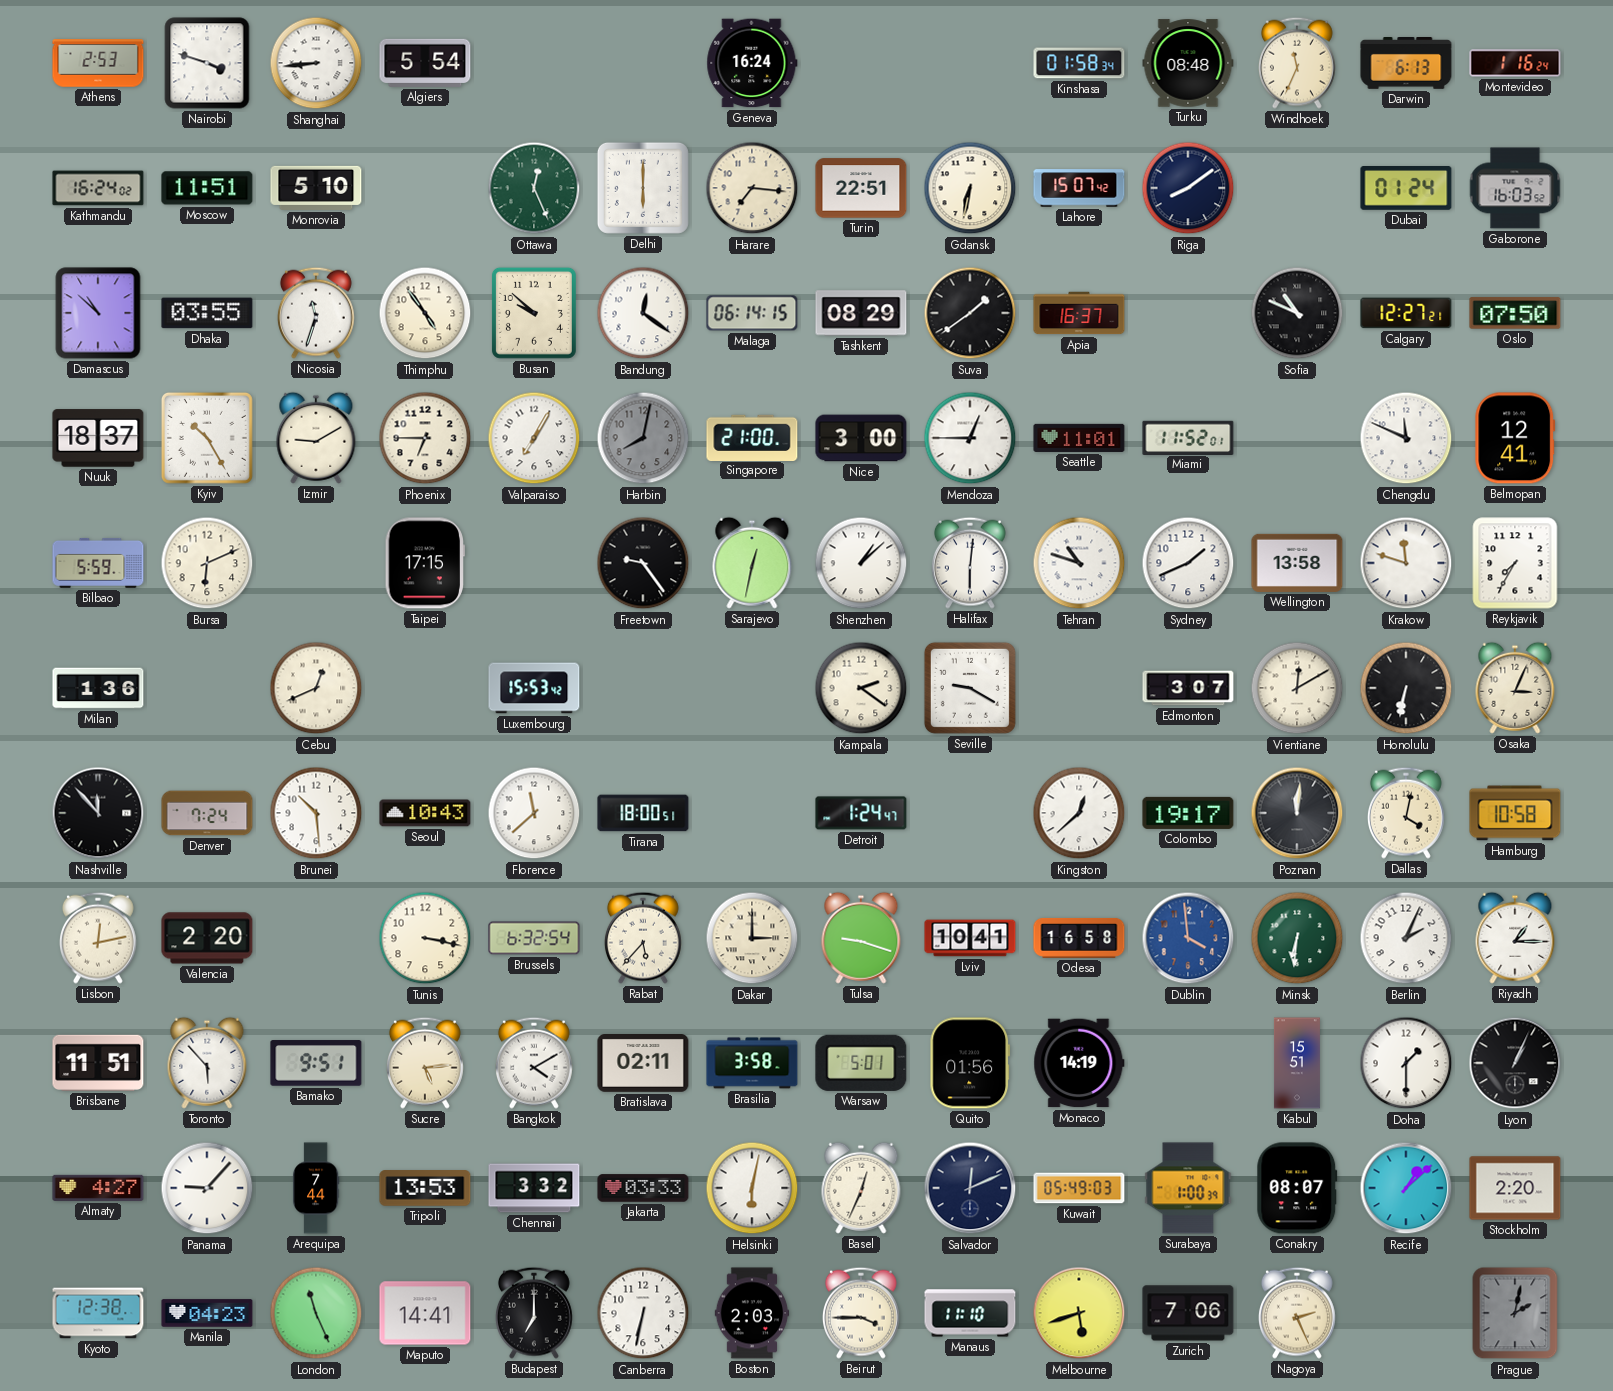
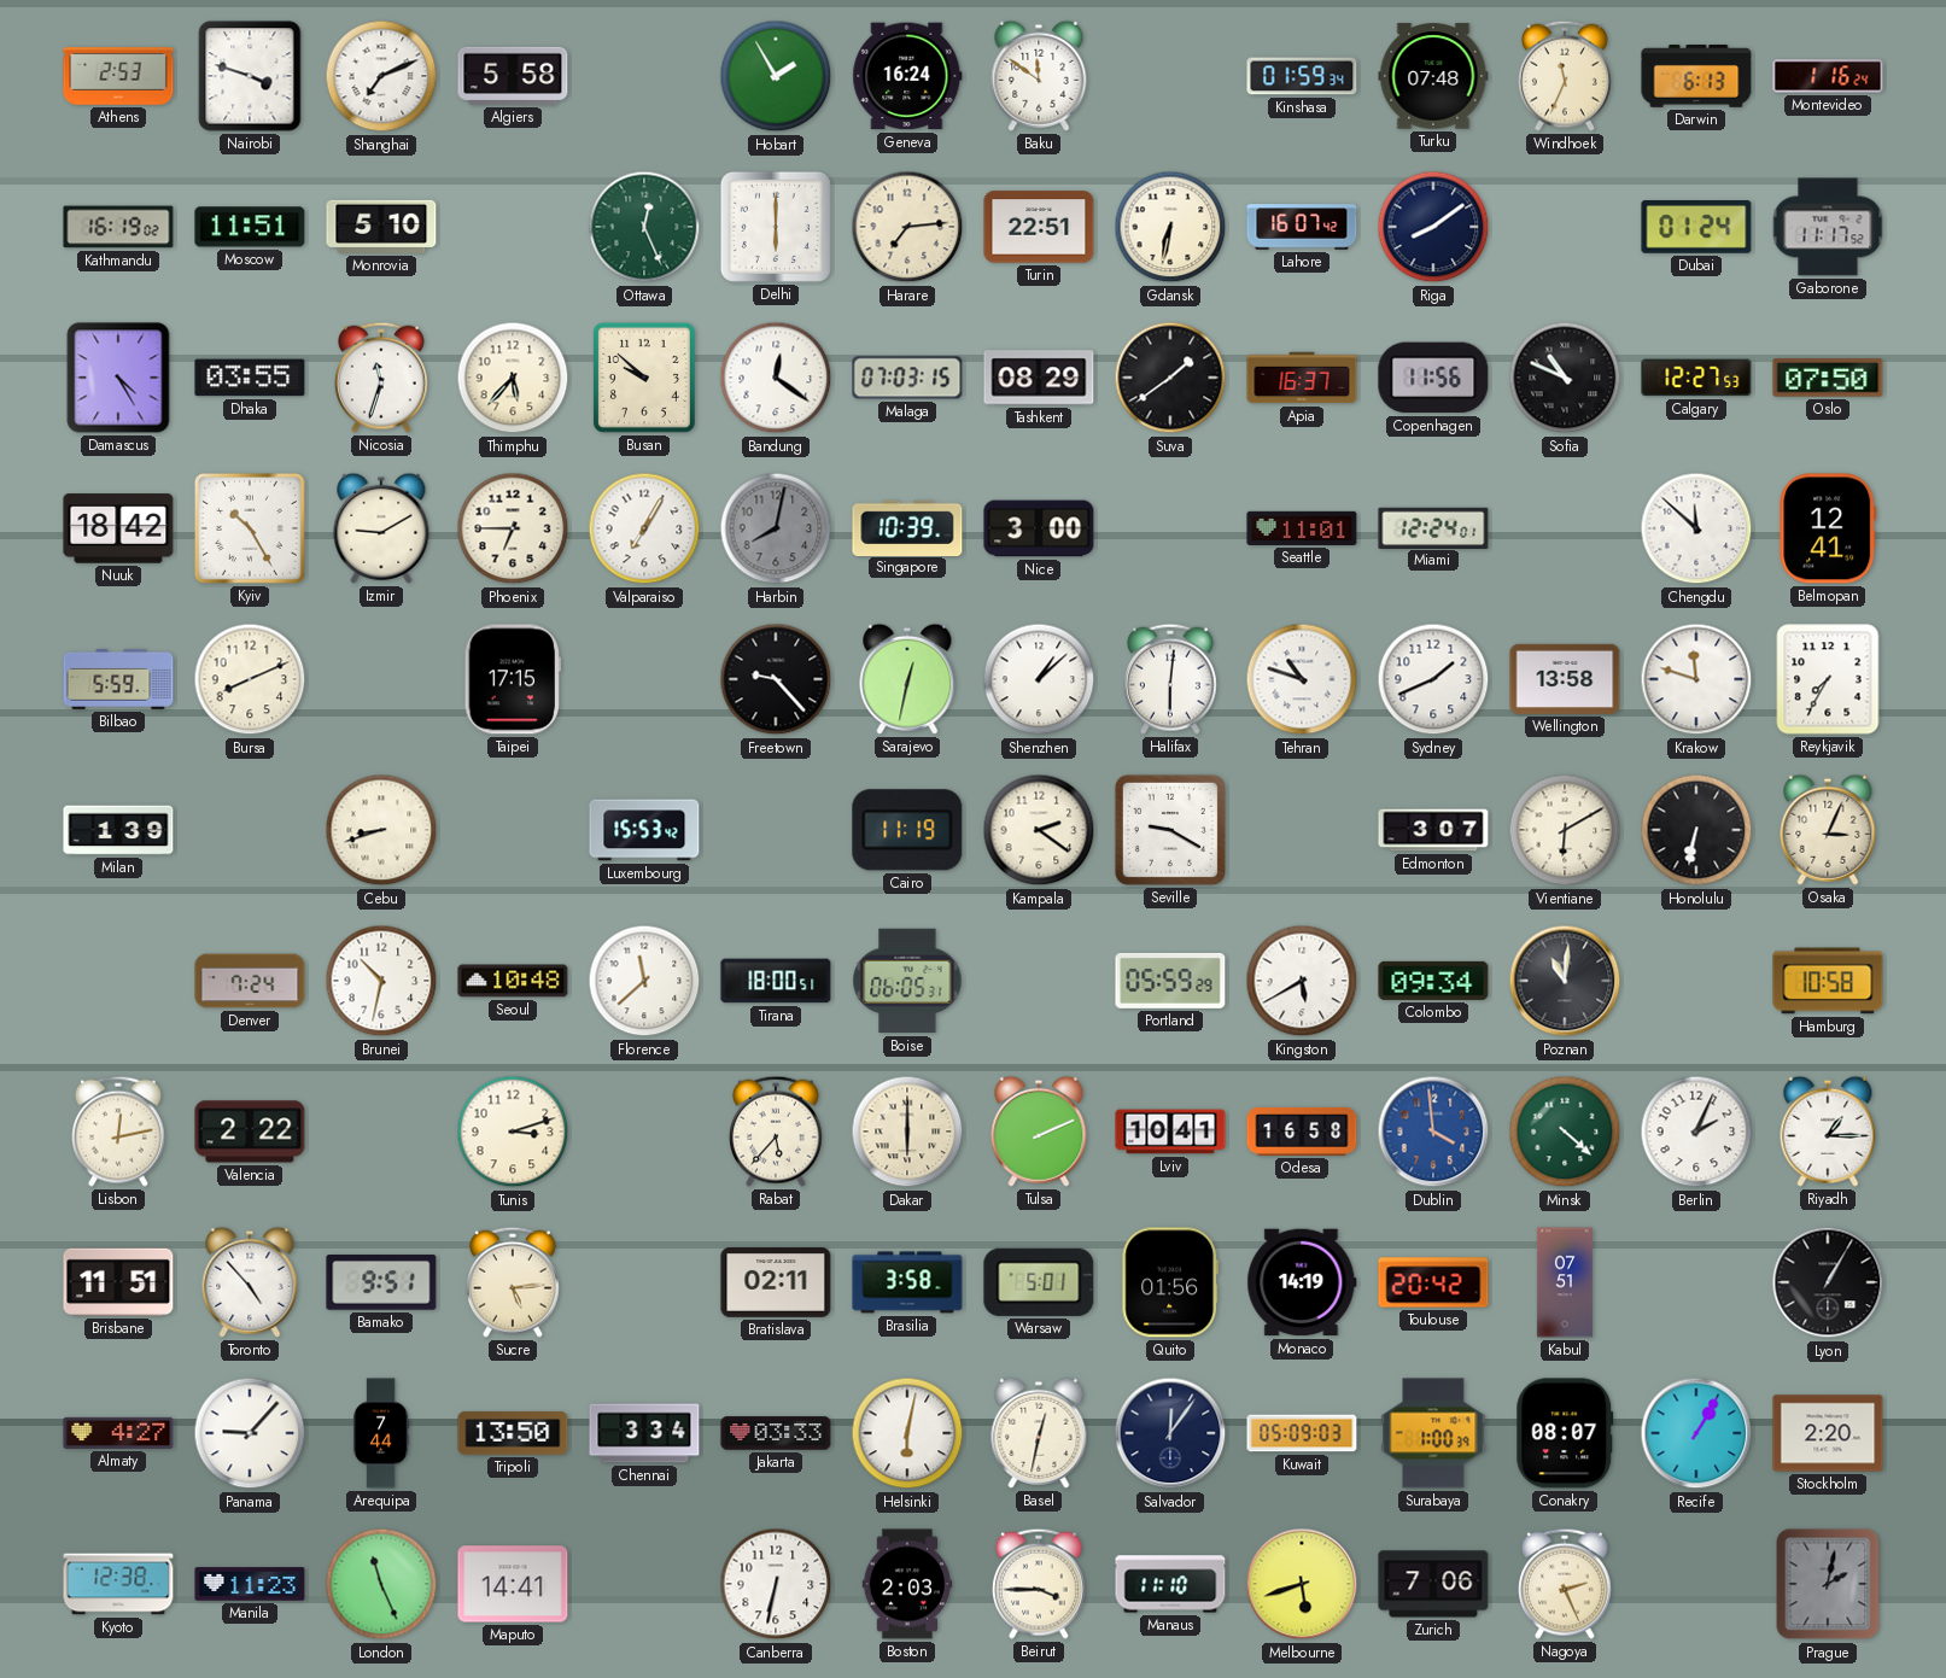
Shanghai: 8:44 -> 7:11 (381, 76)
Algiers: 5:54 -> 5:58 (513, 76)
Hobart: none -> 1:55 (776, 76)
Baku: none -> 11:51 (1039, 76)
Kinshasa: 01:58 -> 01:59 (1302, 76)
Turku: 08:48 -> 07:48 (1433, 76)
Kathmandu: 16:24 -> 16:19 (118, 227)
Harare: 7:16 -> 7:14 (907, 227)
Lahore: 15:07 -> 16:07 (1302, 227)
Gaborone: 16:03 -> 11:17 (1828, 227)
Damascus: 10:52 -> 4:25 (118, 378)
Thimphu: 4:54 -> 5:37 (513, 378)
Malaga: 06:14 -> 07:03 (907, 378)
Copenhagen: none -> 11:56 (1433, 378)
Calgary: 12:27:21 -> 12:27:53 (1696, 378)
Nuuk: 18:37 -> 18:42 (118, 528)
Singapore: 21:00 -> 10:39 (907, 527)
Mendoza: 12:45 -> none (970, 438)
Miami: 11:52 -> 12:24 (1433, 527)
Chengdu: 11:49 -> 11:52 (1696, 528)
Bursa: 6:11 -> 8:11 (250, 679)
Freetown: 9:24 -> 9:23 (776, 679)
Milan: 1:36 -> 1:39 (118, 830)
Cebu: 12:41 -> 8:42 (381, 830)
Cairo: none -> 11:19 (907, 830)
Vientiane: 12:10 -> 6:10 (1565, 830)
Nashville: 11:53 -> none (98, 813)
Brunei: 10:29 -> 10:32 (381, 981)
Seoul: 10:43 -> 10:48 (513, 981)
Boise: none -> 06:05 (907, 981)
Detroit: 1:24 -> none (861, 813)
Portland: none -> 05:59 (1170, 981)
Kingston: 12:38 -> 5:40 (1302, 981)
Colombo: 19:17 -> 09:34 (1433, 981)
Poznan: 12:01 -> 11:01 (1565, 981)
Dallas: 4:02 -> none (1406, 813)
Valencia: 2:20 -> 2:22 (250, 1132)
Tunis: 3:17 -> 3:12 (513, 1132)
Brussels: 6:32 -> none (534, 938)
Dakar: 3:00 -> 6:00 (907, 1132)
Tulsa: 9:18 -> 2:11 (1039, 1132)
Minsk: 6:31 -> 4:22 (1565, 1132)
Toronto: 5:53 -> 4:53 (250, 1282)
Bangkok: 4:10 -> none (534, 1063)
Toulouse: none -> 20:42 (1433, 1282)
Kabul: 15:51 -> 07:51 (1565, 1282)
Doha: 1:30 -> none (1406, 1063)
Lyon: 1:04 -> 1:05 (1828, 1282)
Tripoli: 13:53 -> 13:50 (513, 1433)
Chennai: 3:32 -> 3:34 (644, 1433)
Basel: 12:34 -> 12:32 (1039, 1433)
Salvador: 12:11 -> 12:06 (1170, 1433)
Kuwait: 05:49 -> 05:09 (1302, 1433)
Recife: 1:08 -> 1:05 (1696, 1433)
Manila: 04:23 -> 11:23 (250, 1584)
Budapest: 7:00 -> none (534, 1313)
